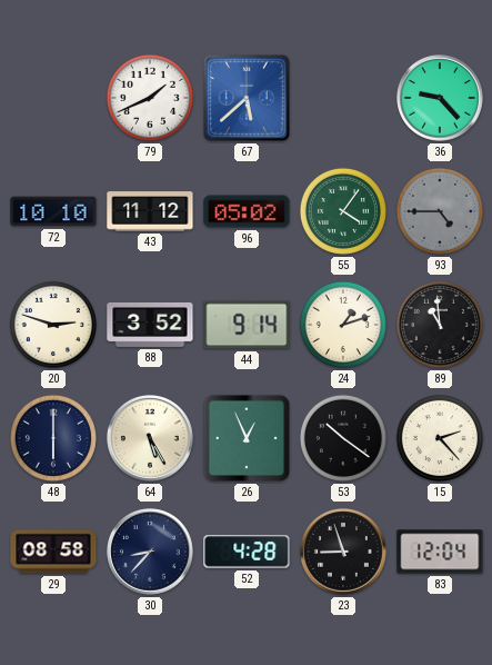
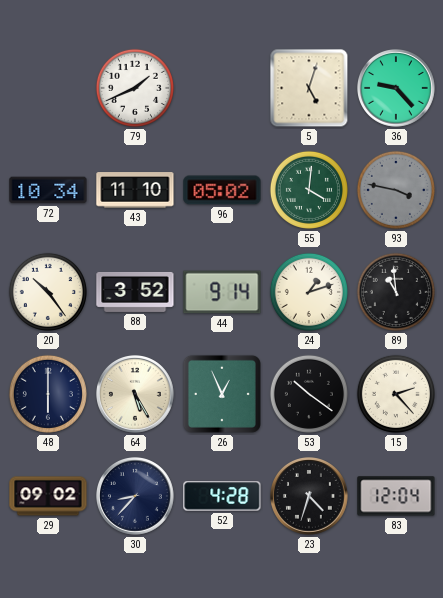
67: 5:38 -> none (247, 98)
5: none -> 5:03 (309, 88)
72: 10:10 -> 10:34 (48, 190)
43: 11:12 -> 11:10 (135, 190)
55: 4:06 -> 4:01 (309, 190)
93: 4:45 -> 3:47 (396, 190)
20: 2:48 -> 10:24 (48, 292)
29: 08:58 -> 09:02 (48, 496)
23: 8:57 -> 4:33 (310, 497)
